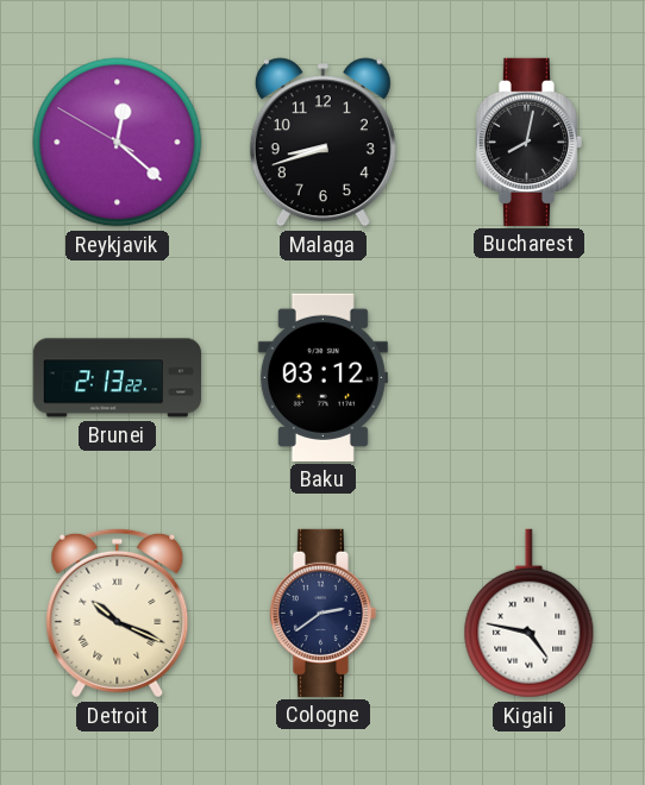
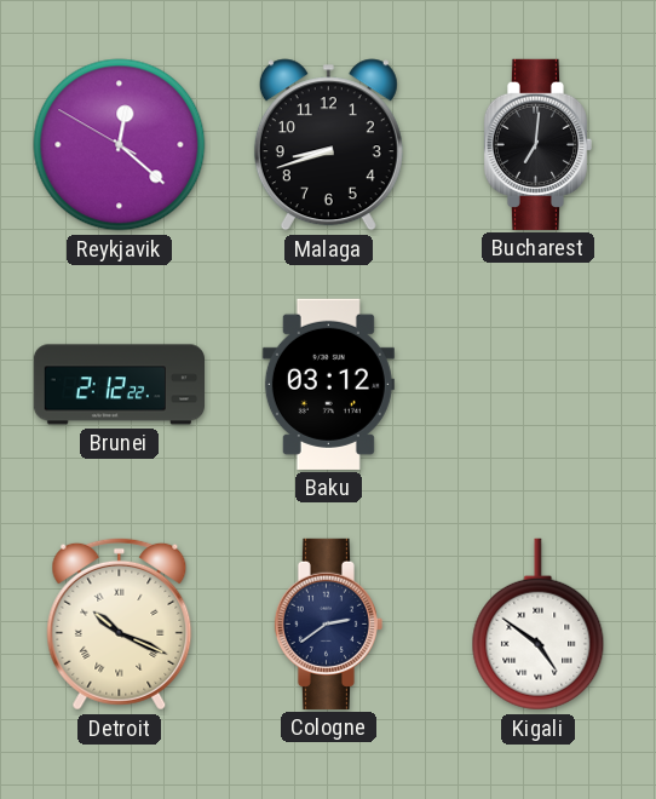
Bucharest: 8:02 -> 7:01 (537, 144)
Brunei: 2:13 -> 2:12 (119, 385)
Kigali: 4:47 -> 4:51 (539, 625)
